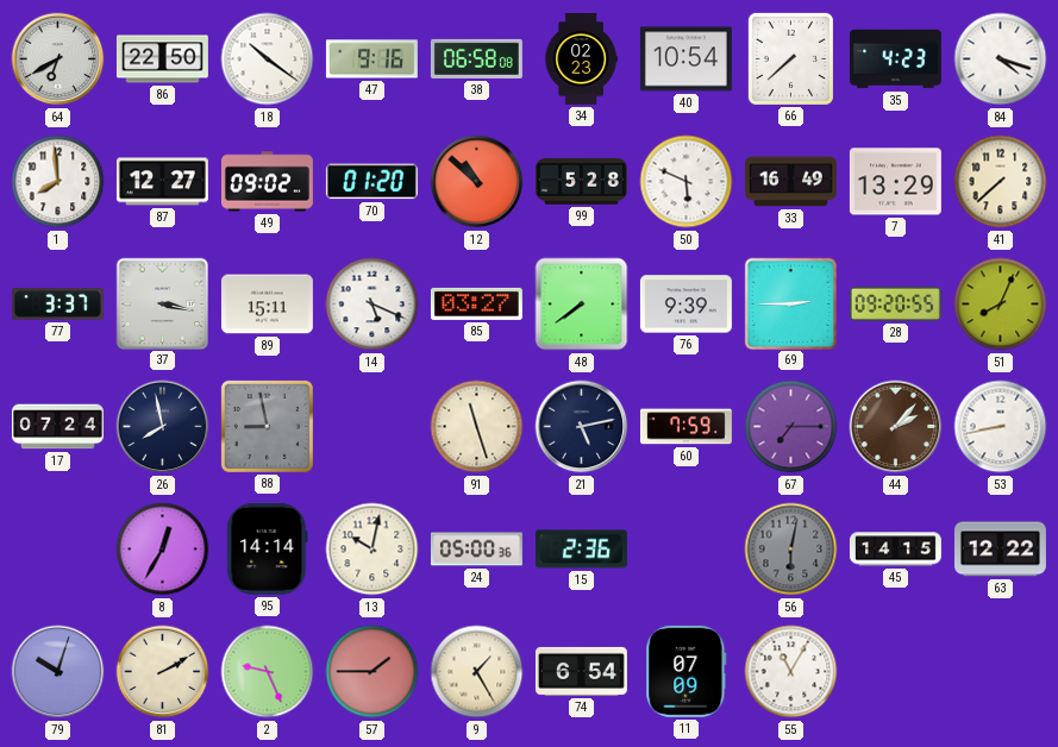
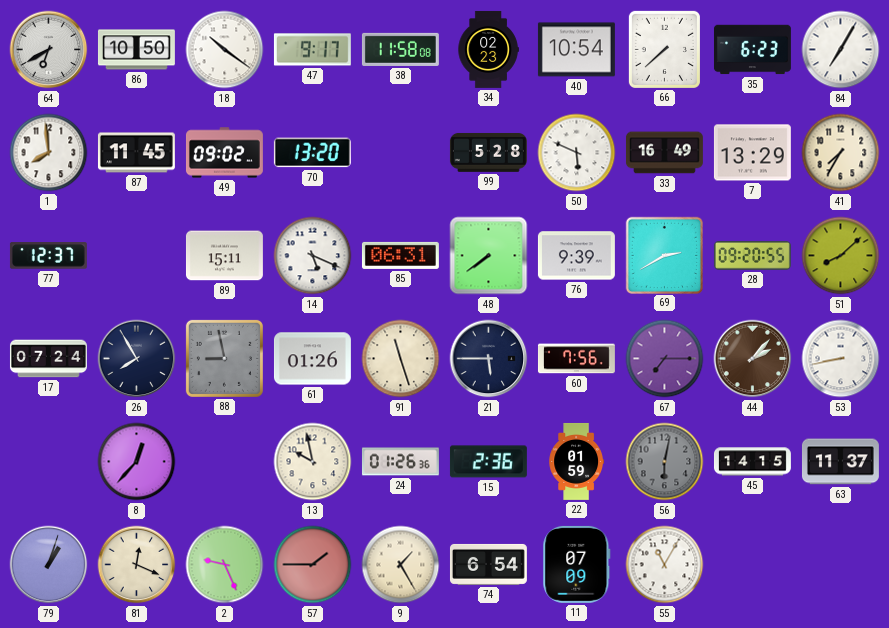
86: 22:50 -> 10:50 (136, 50)
47: 9:16 -> 9:17 (312, 50)
38: 06:58 -> 11:58 (400, 49)
35: 4:23 -> 6:23 (752, 50)
84: 4:18 -> 7:05 (841, 50)
87: 12:27 -> 11:45 (136, 153)
70: 01:20 -> 13:20 (312, 153)
12: 10:52 -> none (477, 182)
41: 7:38 -> 7:35 (841, 153)
77: 3:37 -> 12:37 (48, 256)
37: 3:17 -> none (162, 303)
85: 03:27 -> 06:31 (400, 255)
69: 2:45 -> 2:40 (664, 255)
51: 8:04 -> 8:08 (841, 256)
26: 7:58 -> 7:55 (137, 359)
61: none -> 01:26 (312, 359)
21: 5:13 -> 5:45 (489, 359)
60: 7:59 -> 7:56 (576, 359)
8: 12:35 -> 12:37 (137, 462)
95: 14:14 -> none (268, 548)
13: 10:02 -> 9:58 (313, 462)
24: 05:00 -> 01:26 (400, 462)
22: none -> 01:59 (576, 461)
63: 12:22 -> 11:37 (840, 462)
79: 10:03 -> 1:03 (49, 565)
81: 2:10 -> 12:19 (137, 565)
